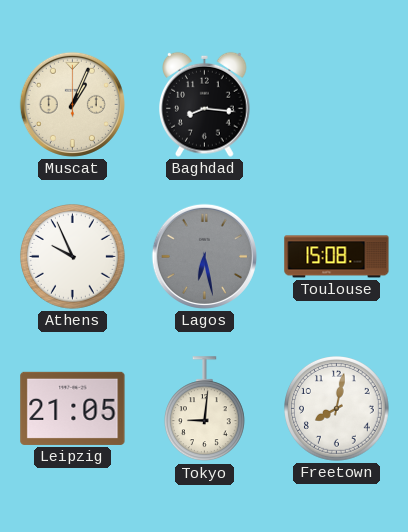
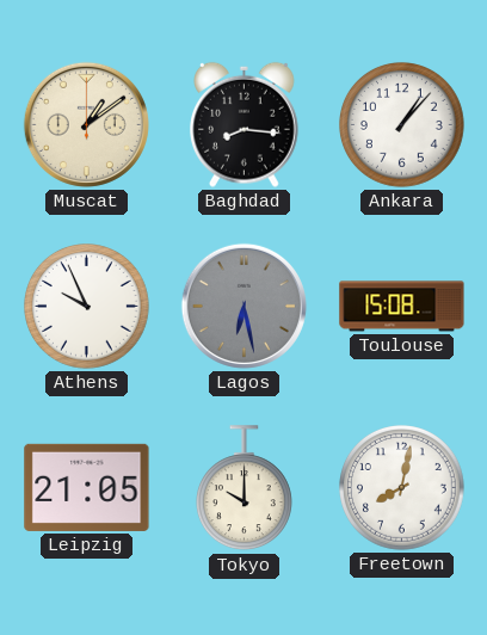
Muscat: 1:04 -> 1:09 (86, 124)
Ankara: none -> 1:07 (402, 125)
Tokyo: 9:01 -> 10:00 (243, 488)
